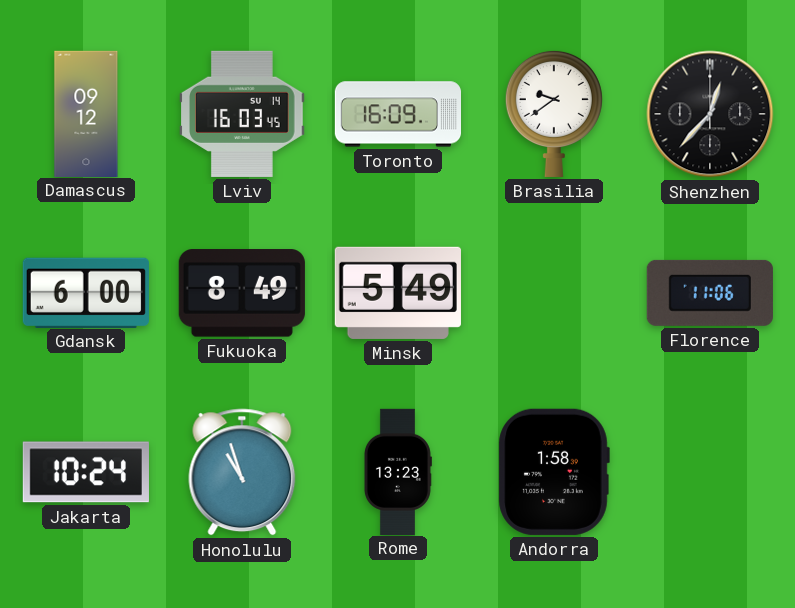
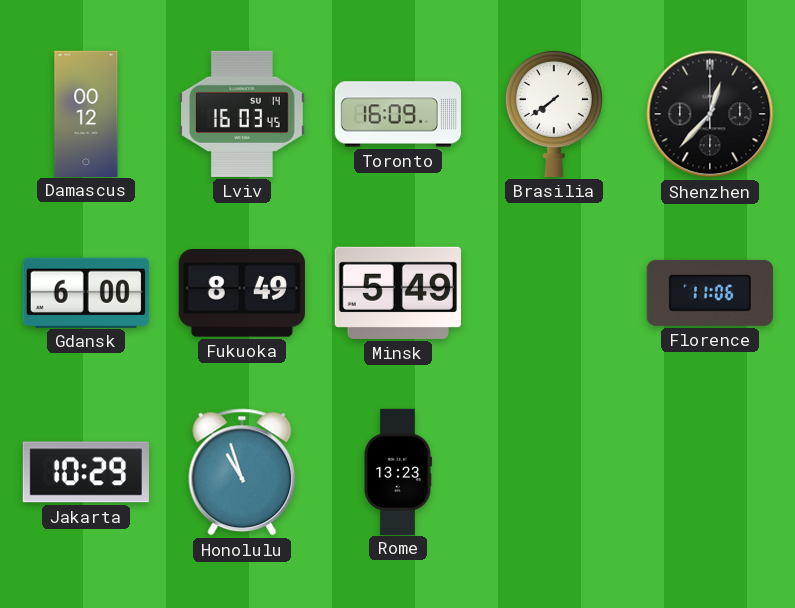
Damascus: 09:12 -> 00:12 (86, 113)
Brasilia: 9:39 -> 7:39 (554, 113)
Jakarta: 10:24 -> 10:29 (86, 472)
Andorra: 1:58 -> none (554, 472)
